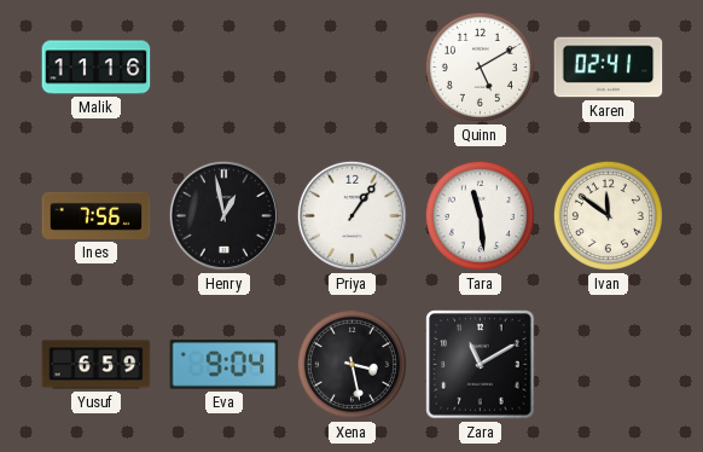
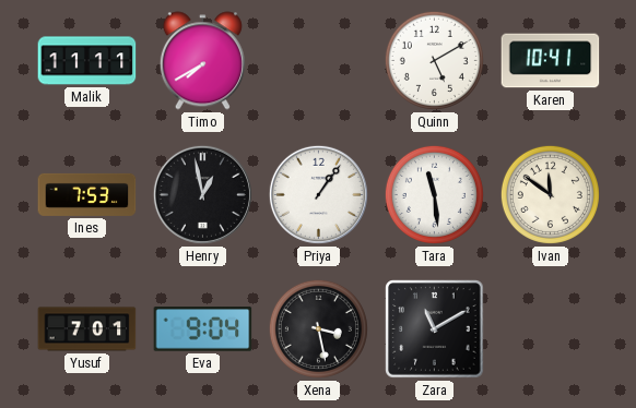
Malik: 11:16 -> 11:11 (87, 61)
Timo: none -> 7:40 (202, 61)
Karen: 02:41 -> 10:41 (551, 61)
Ines: 7:56 -> 7:53 (87, 194)
Yusuf: 6:59 -> 7:01 (87, 329)
